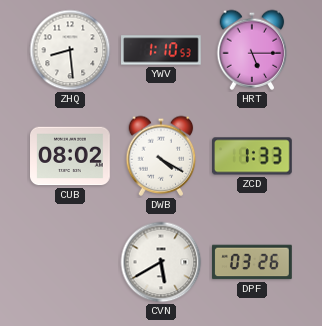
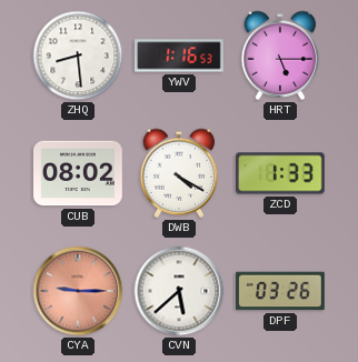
YWV: 1:10 -> 1:16 (180, 56)
CYA: none -> 9:15 (78, 291)
CVN: 5:40 -> 5:38 (179, 291)
